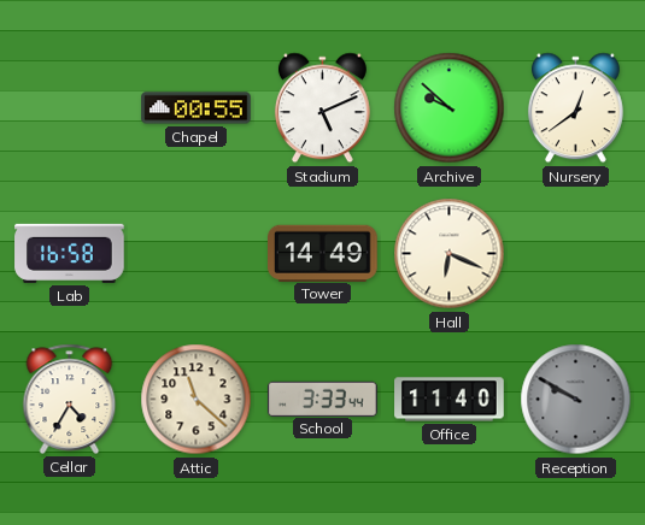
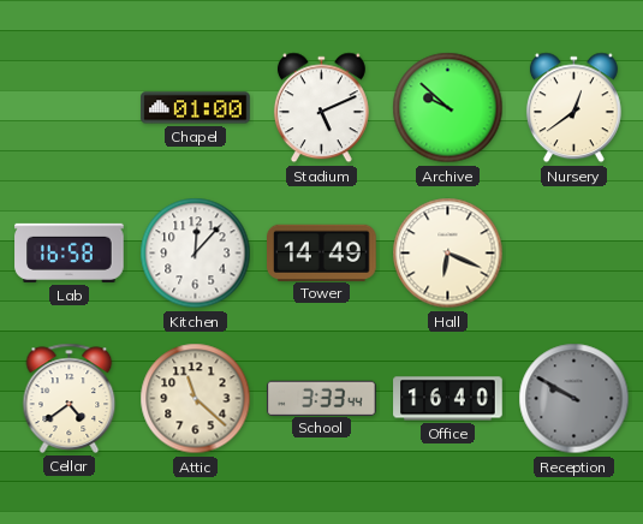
Chapel: 00:55 -> 01:00 (196, 108)
Kitchen: none -> 12:07 (196, 254)
Cellar: 4:35 -> 4:39 (70, 398)
Office: 11:40 -> 16:40 (448, 399)
